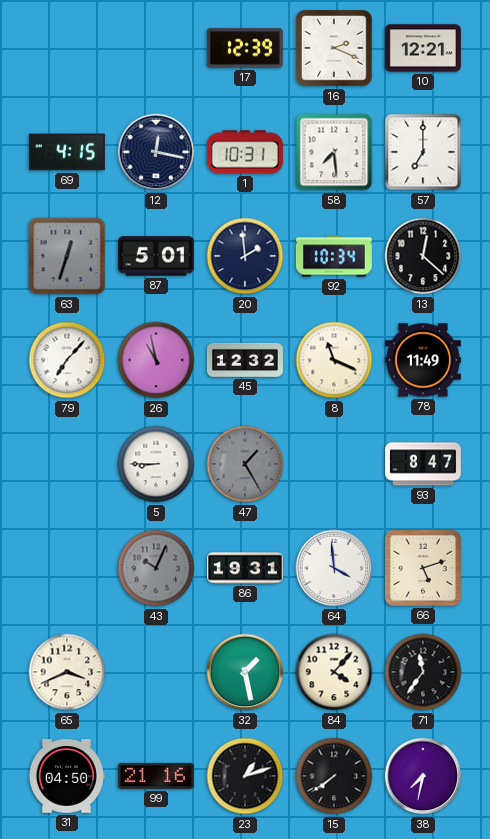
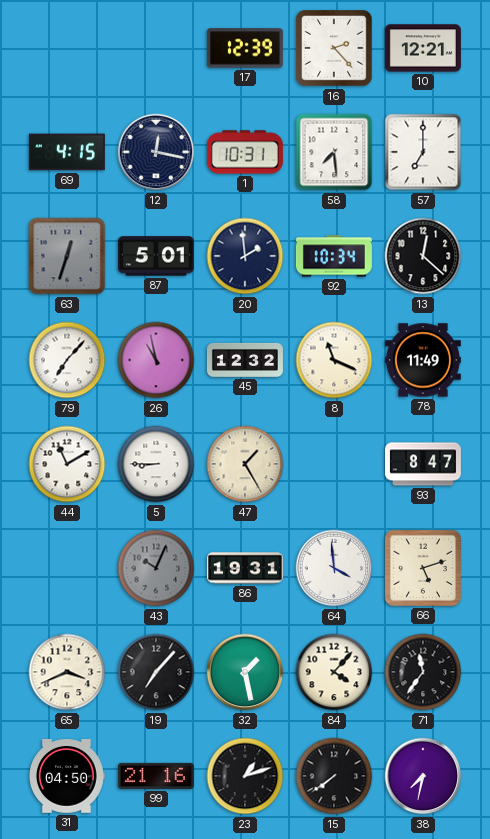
16: 2:19 -> 2:23 (334, 48)
44: none -> 11:10 (67, 464)
47 dial: grey -> cream (245, 464)
19: none -> 7:07 (156, 672)
